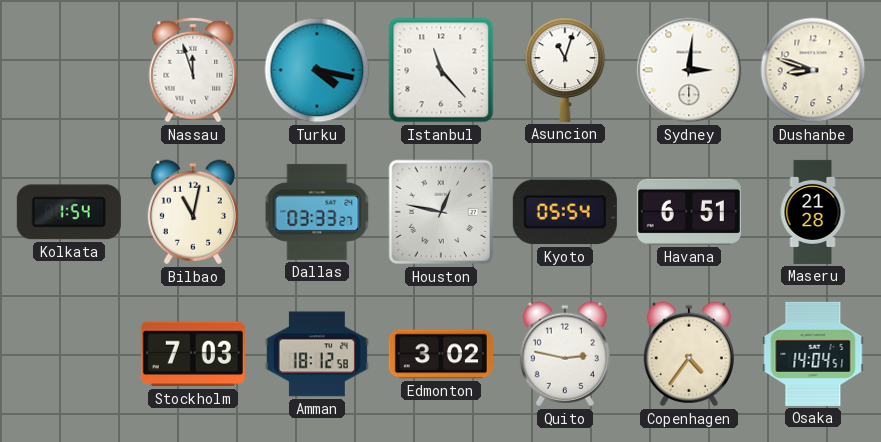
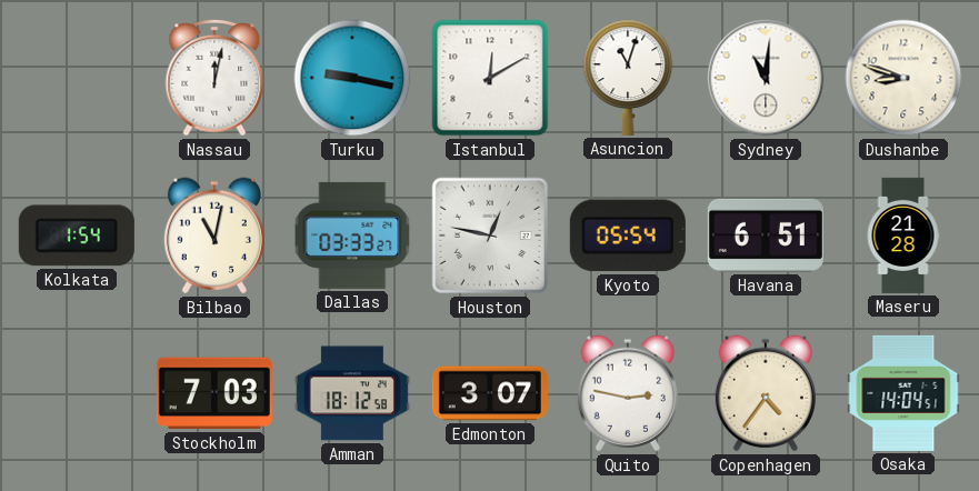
Nassau: 11:57 -> 12:02 (214, 78)
Turku: 4:17 -> 9:17 (352, 78)
Istanbul: 11:23 -> 12:10 (490, 78)
Sydney: 3:01 -> 11:01 (766, 78)
Edmonton: 3:02 -> 3:07 (490, 393)
